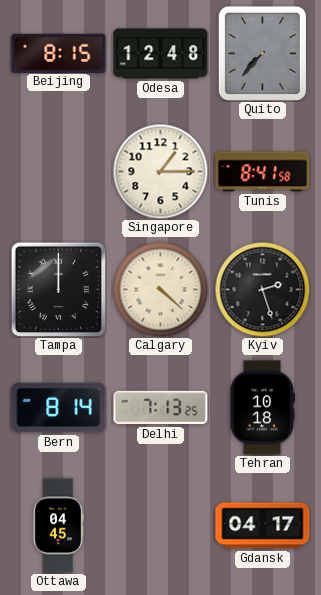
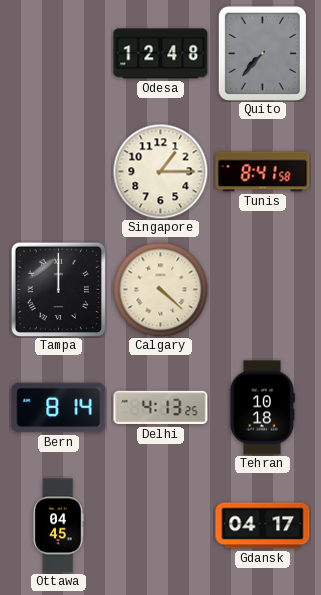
Beijing: 8:15 -> none (59, 53)
Kyiv: 2:27 -> none (262, 289)
Delhi: 7:13 -> 4:13 (161, 408)
